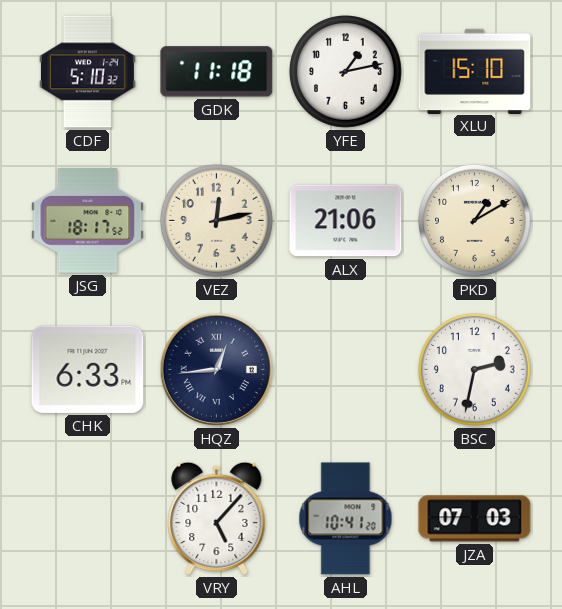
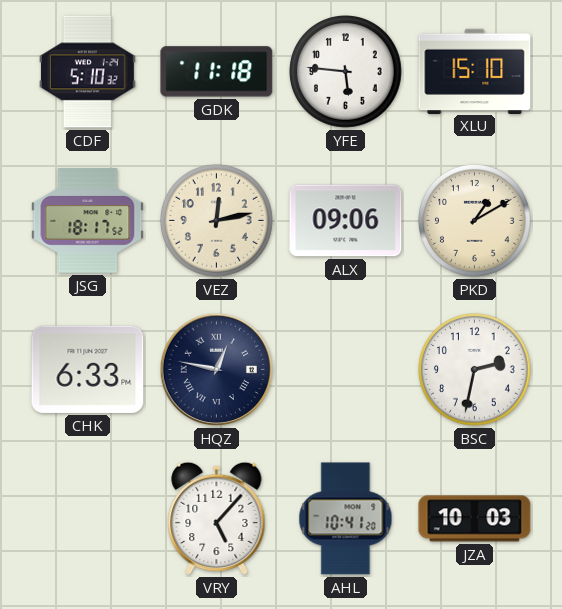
YFE: 1:13 -> 5:46 (346, 72)
ALX: 21:06 -> 09:06 (346, 221)
HQZ: 12:44 -> 12:47 (217, 370)
JZA: 07:03 -> 10:03 (475, 519)
